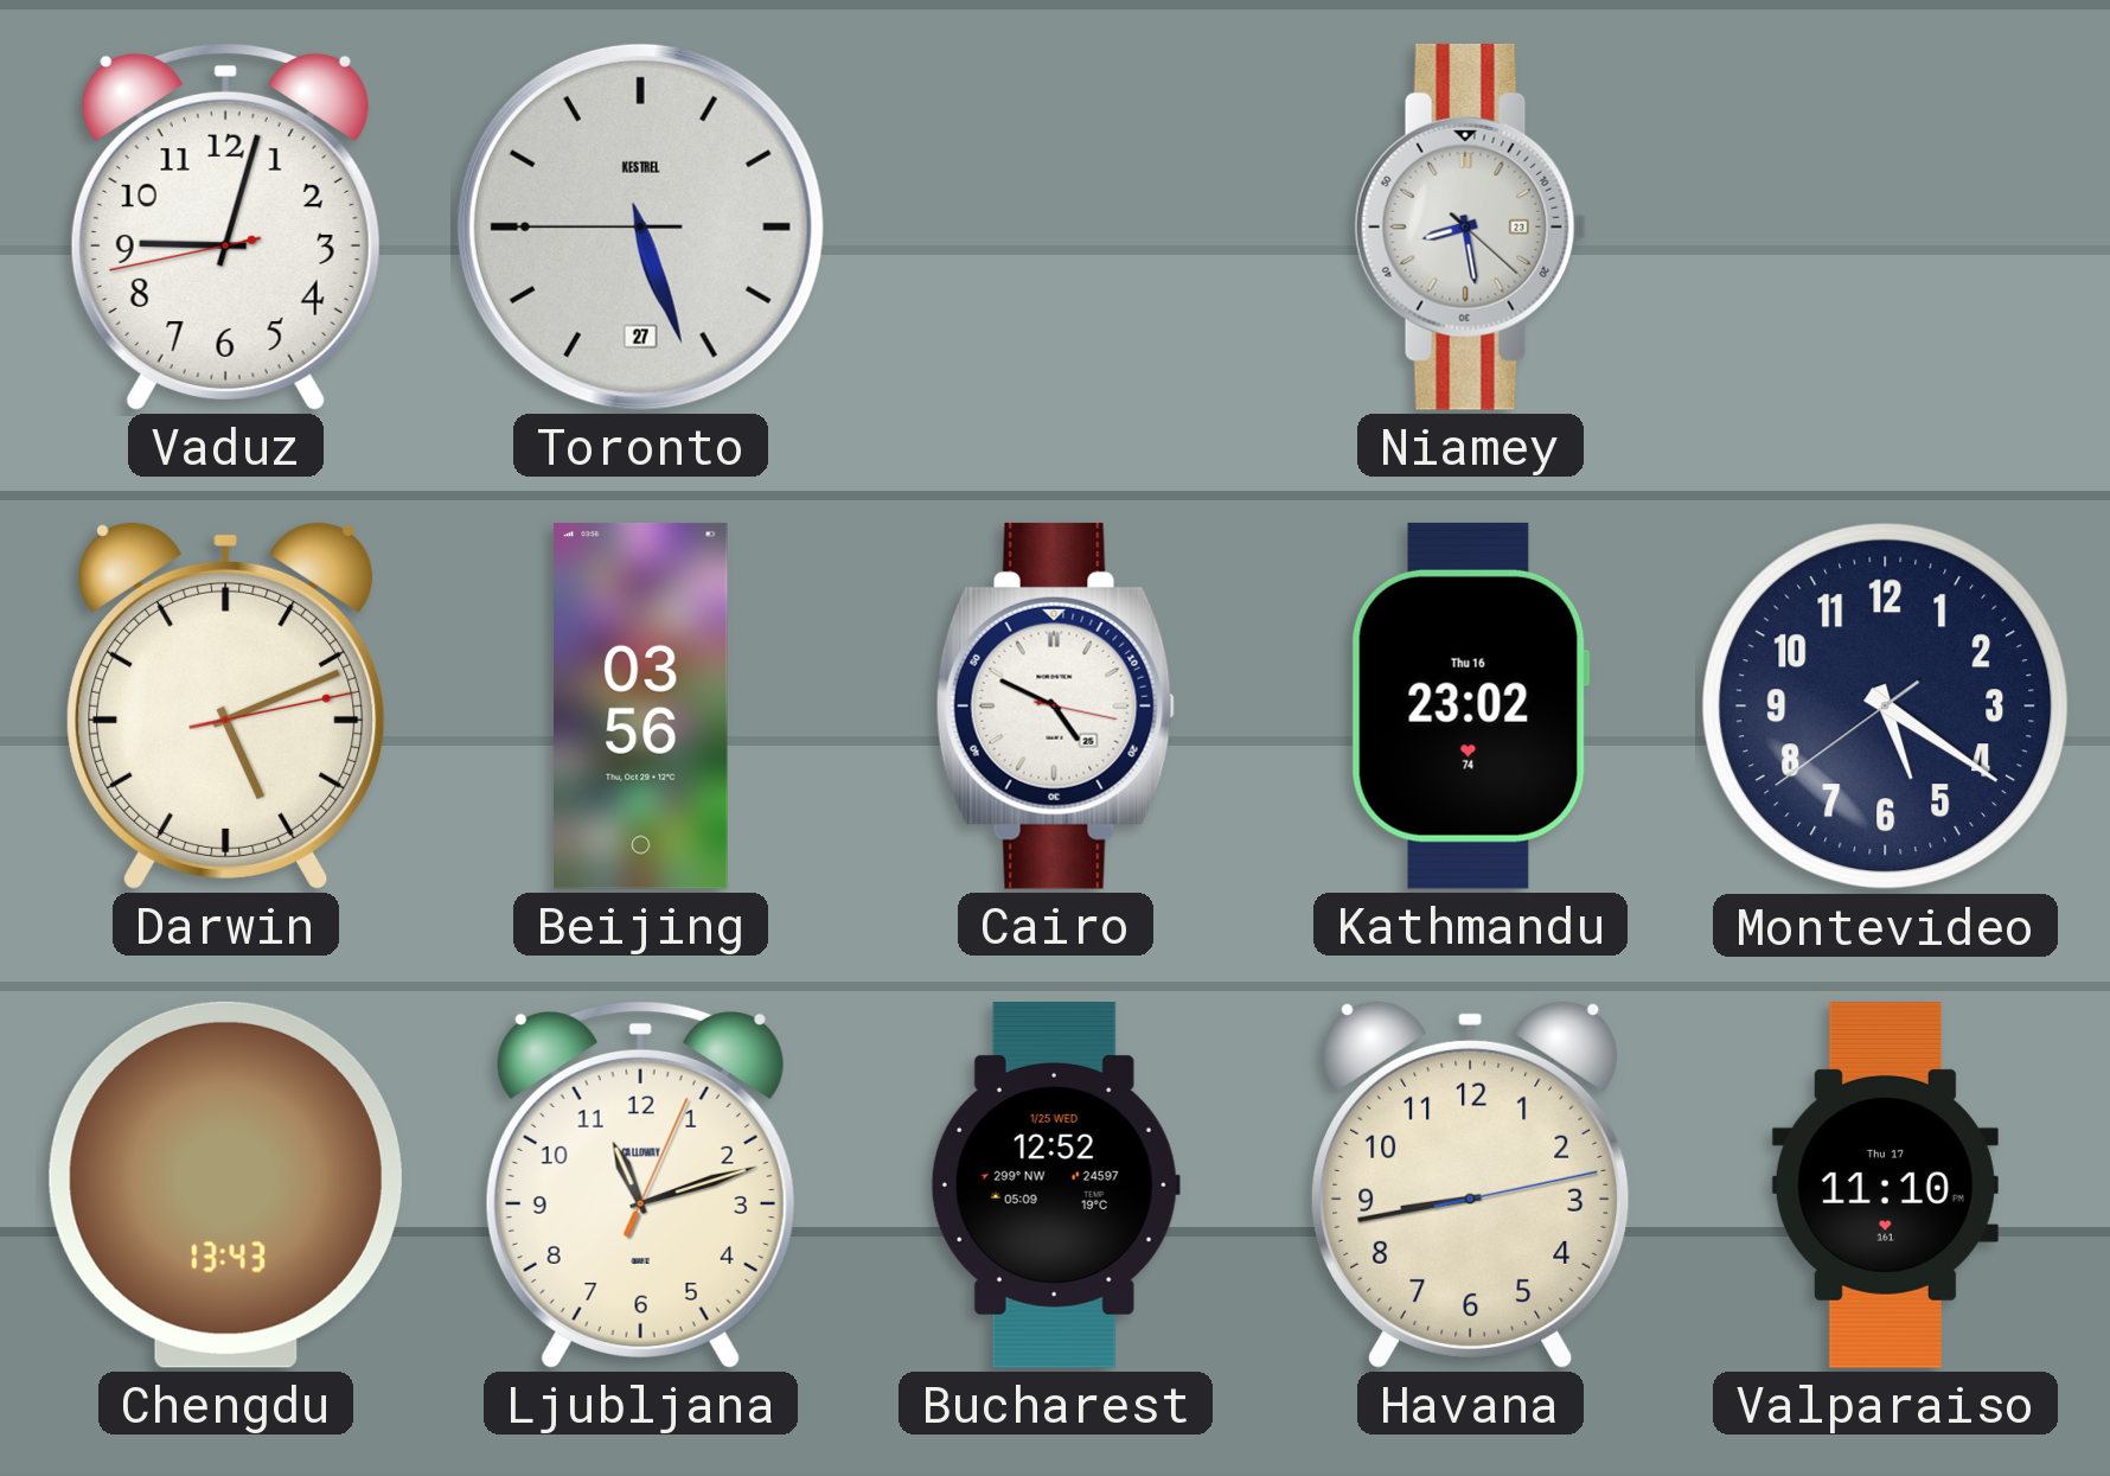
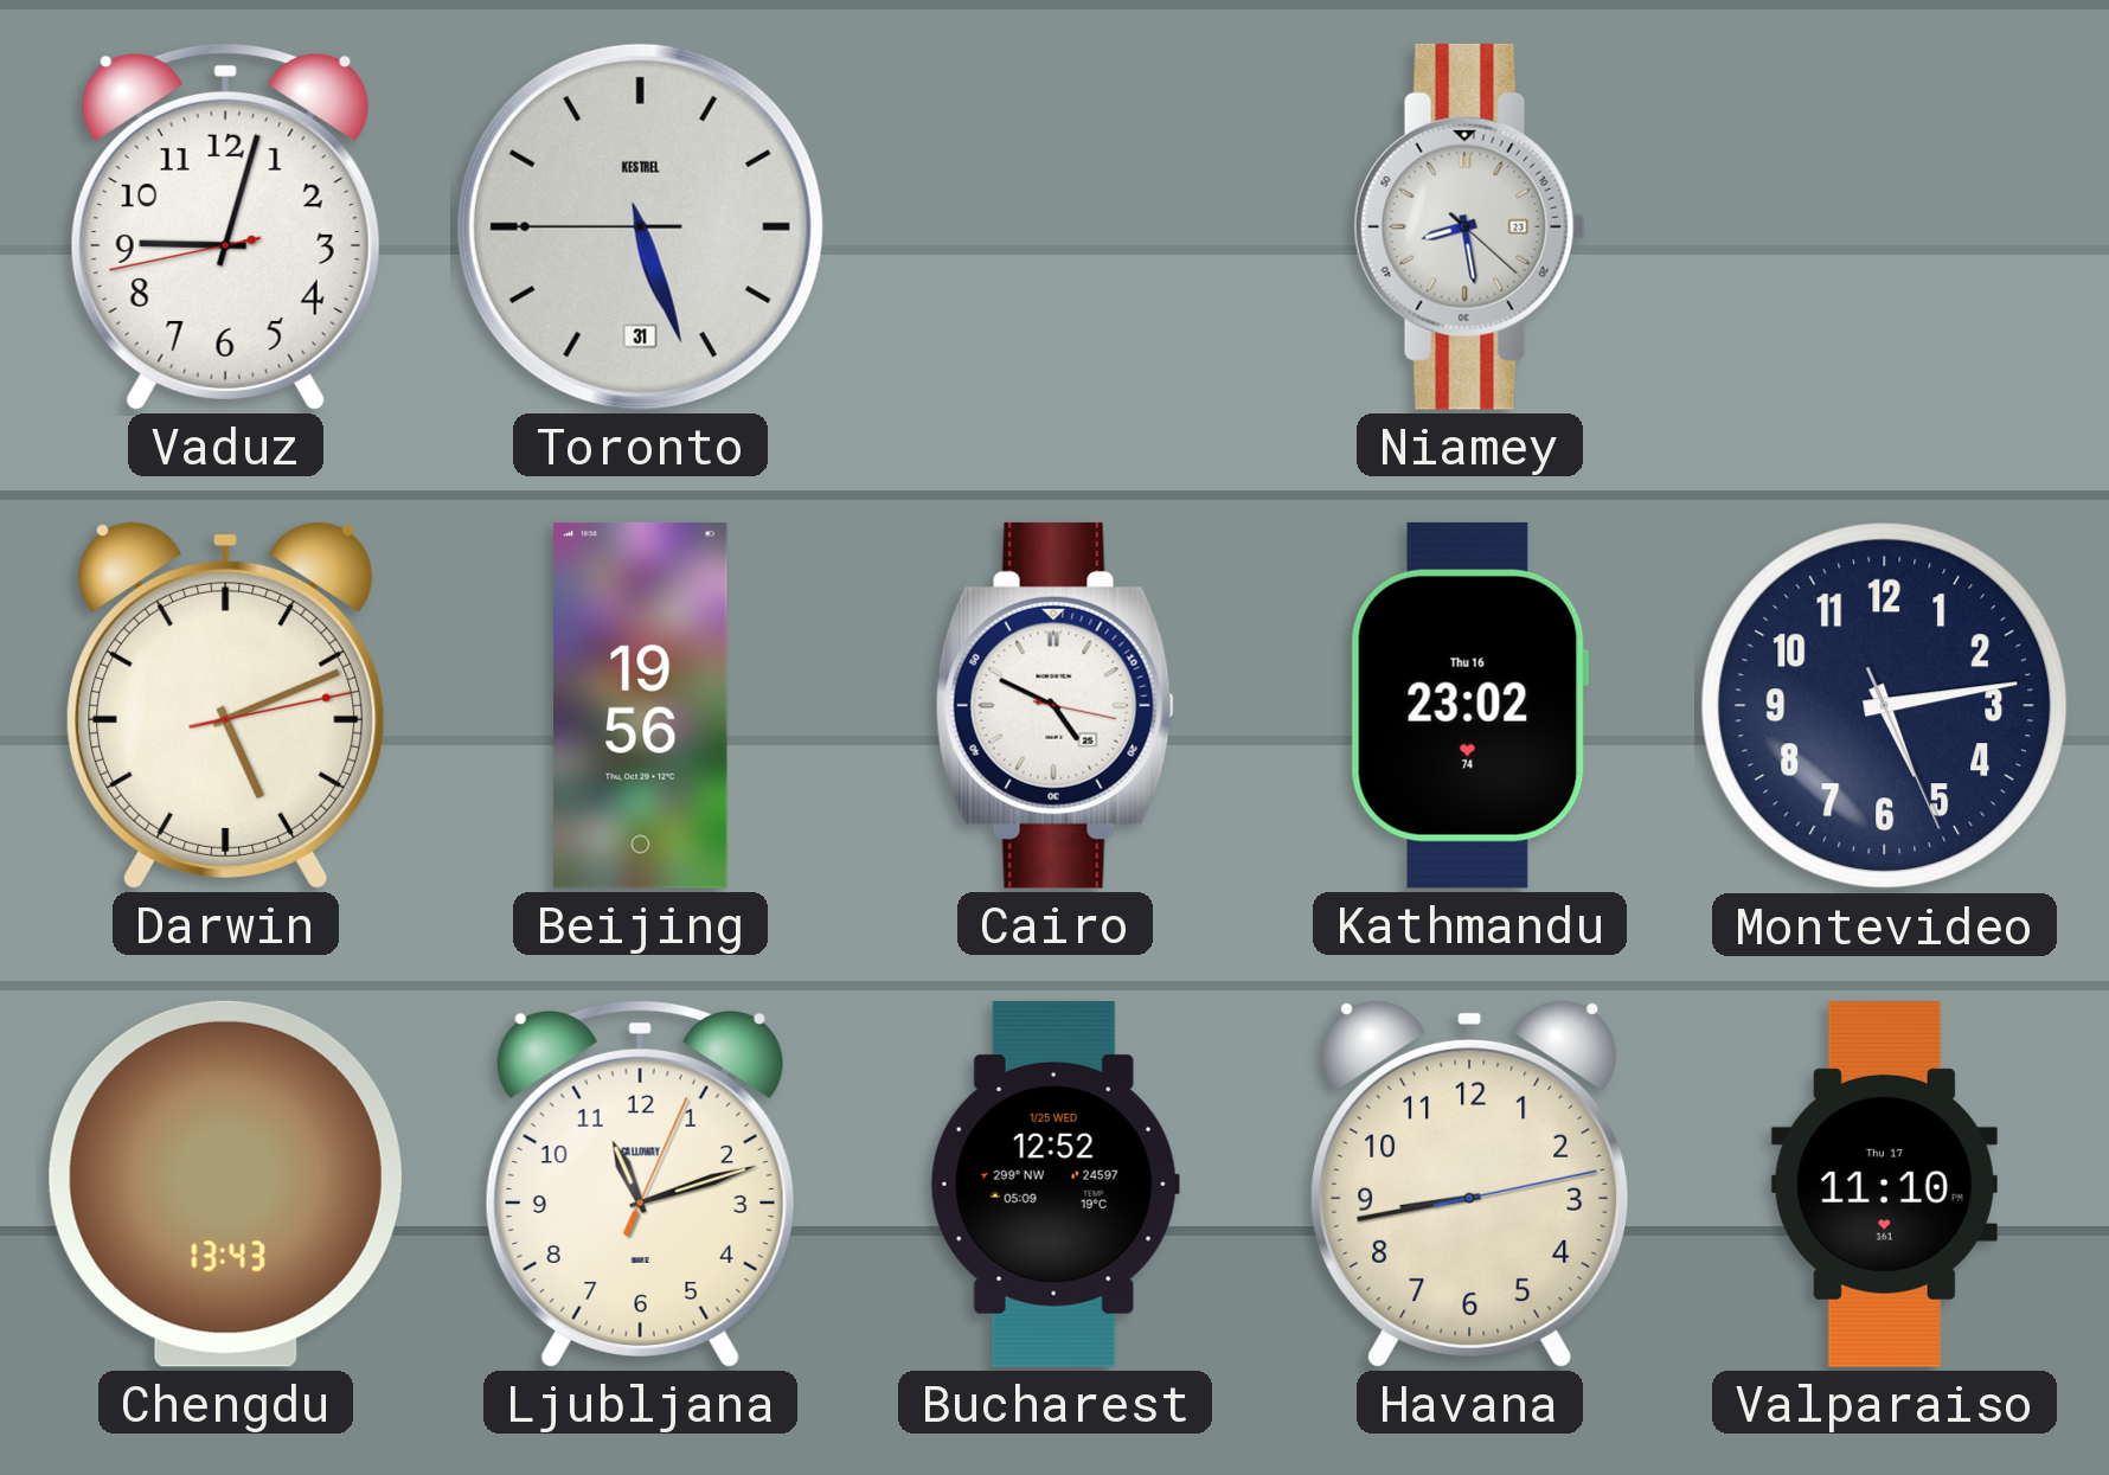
Toronto date: 27 -> 31 (640, 226)
Beijing: 03:56 -> 19:56 (641, 705)
Montevideo: 5:20 -> 5:13 (1885, 706)
